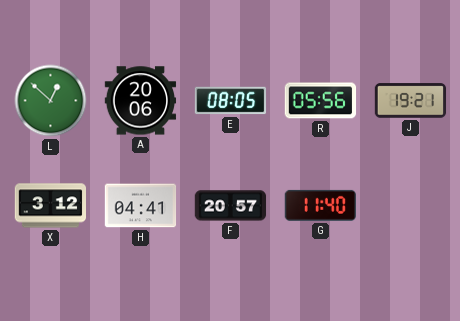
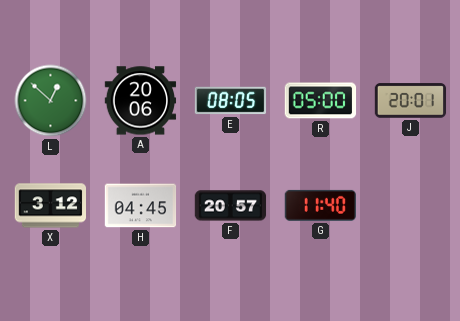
R: 05:56 -> 05:00 (321, 101)
J: 19:21 -> 20:01 (411, 101)
H: 04:41 -> 04:45 (141, 206)
